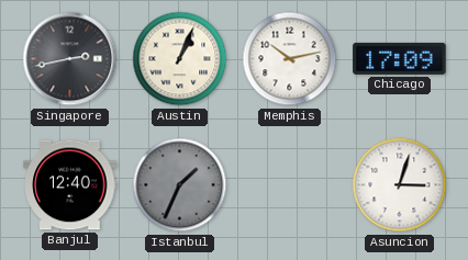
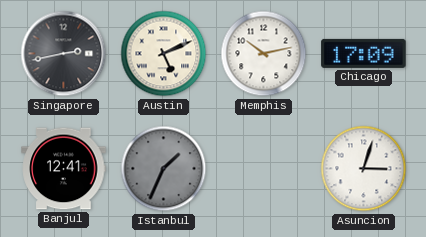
Austin: 1:04 -> 5:11 (164, 54)
Banjul: 12:40 -> 12:41 (64, 169)
